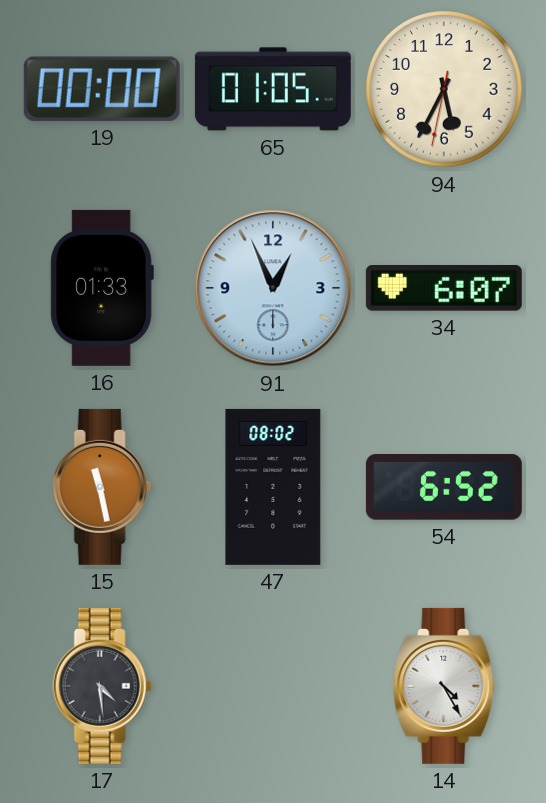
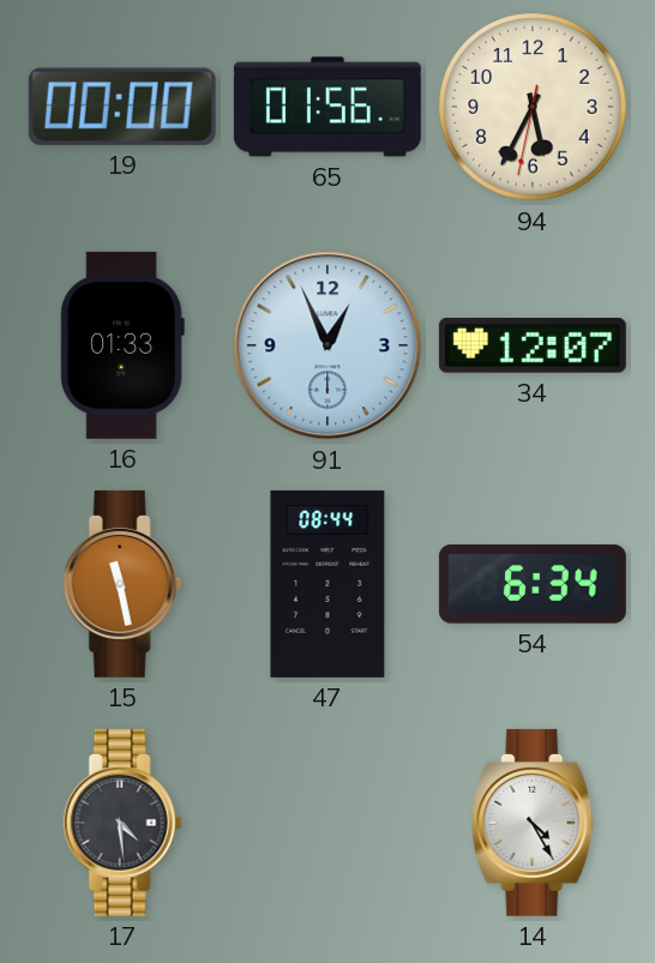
65: 01:05 -> 01:56 (327, 107)
34: 6:07 -> 12:07 (533, 347)
47: 08:02 -> 08:44 (327, 584)
54: 6:52 -> 6:34 (533, 584)
